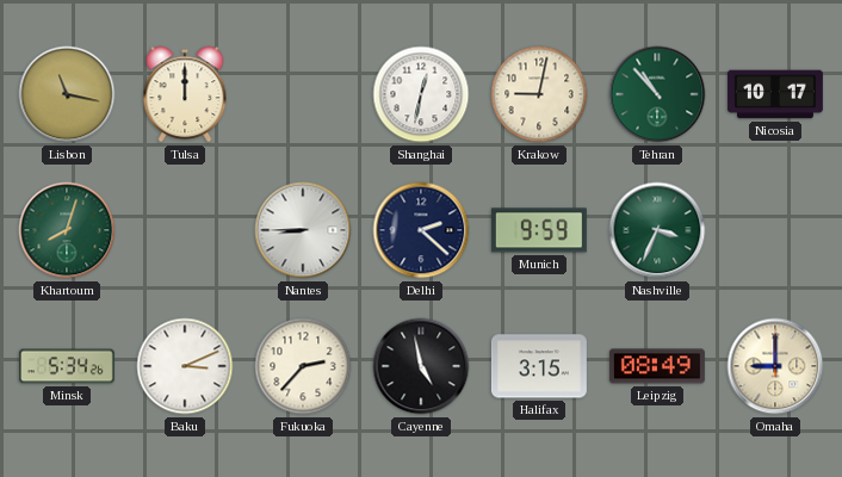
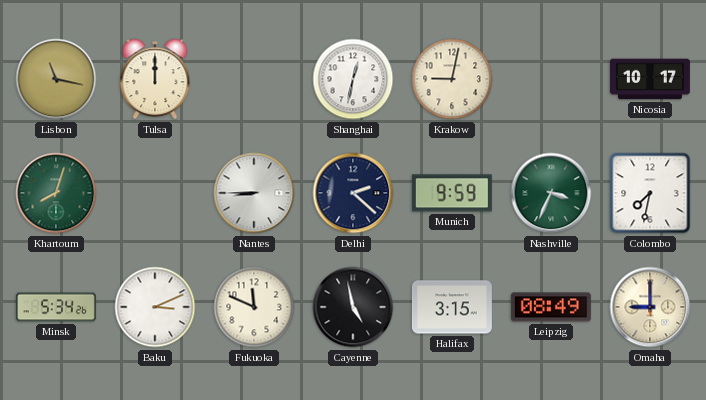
Tehran: 10:53 -> none (657, 94)
Colombo: none -> 7:32 (650, 193)
Fukuoka: 2:37 -> 11:49 (254, 307)
